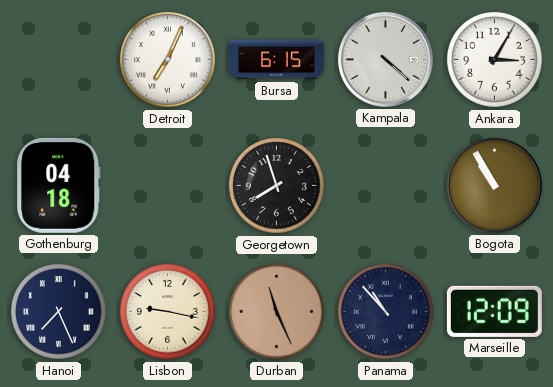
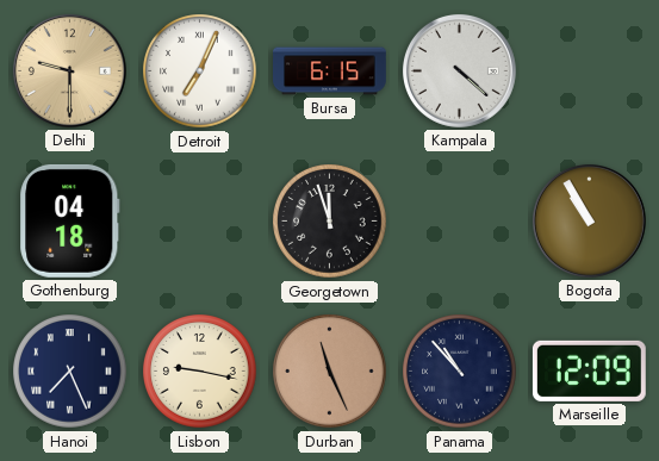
Delhi: none -> 9:30 (69, 70)
Ankara: 3:05 -> none (495, 60)
Georgetown: 7:57 -> 11:57 (330, 222)
